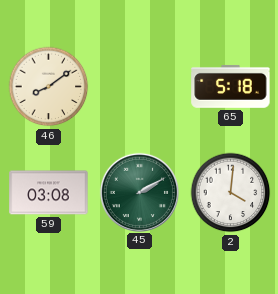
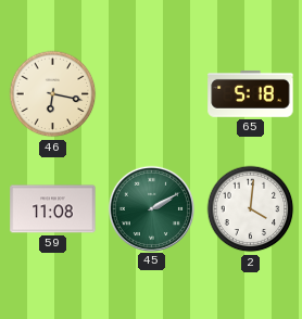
46: 8:09 -> 6:17 (53, 94)
59: 03:08 -> 11:08 (53, 209)
